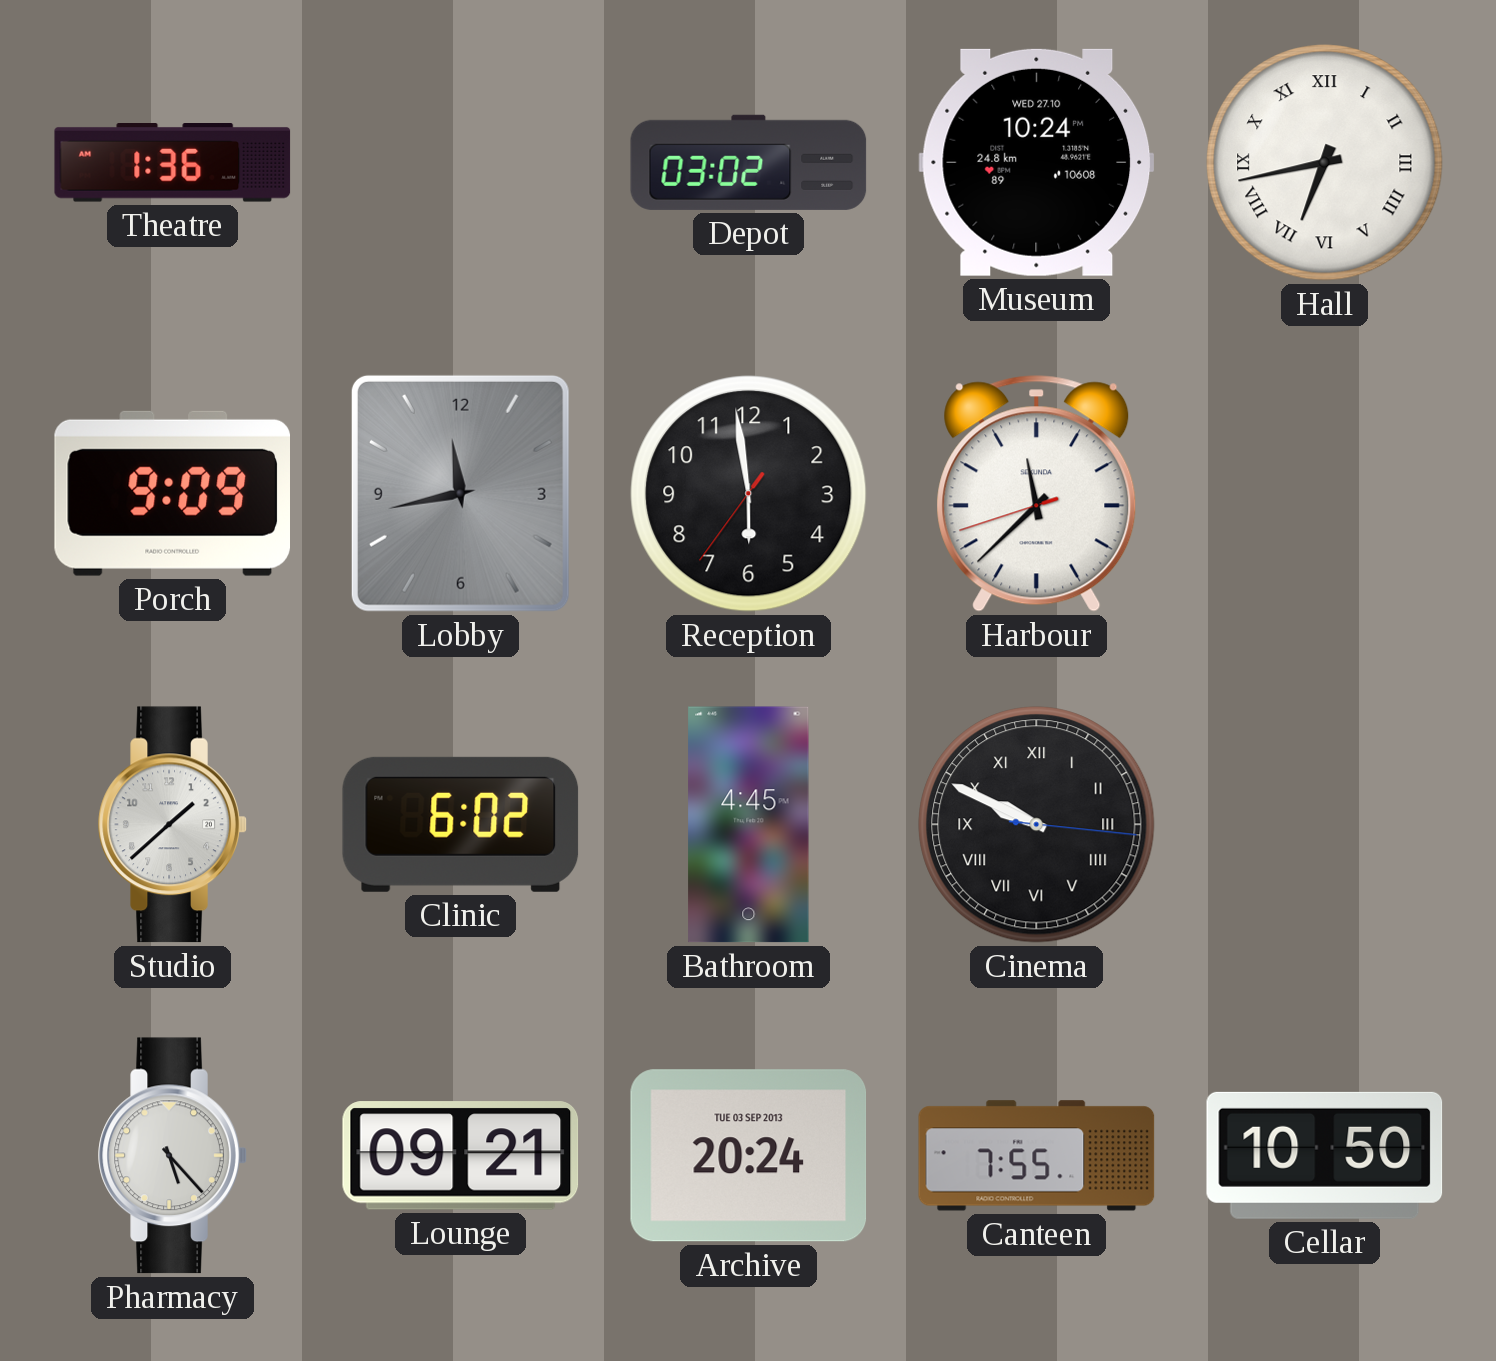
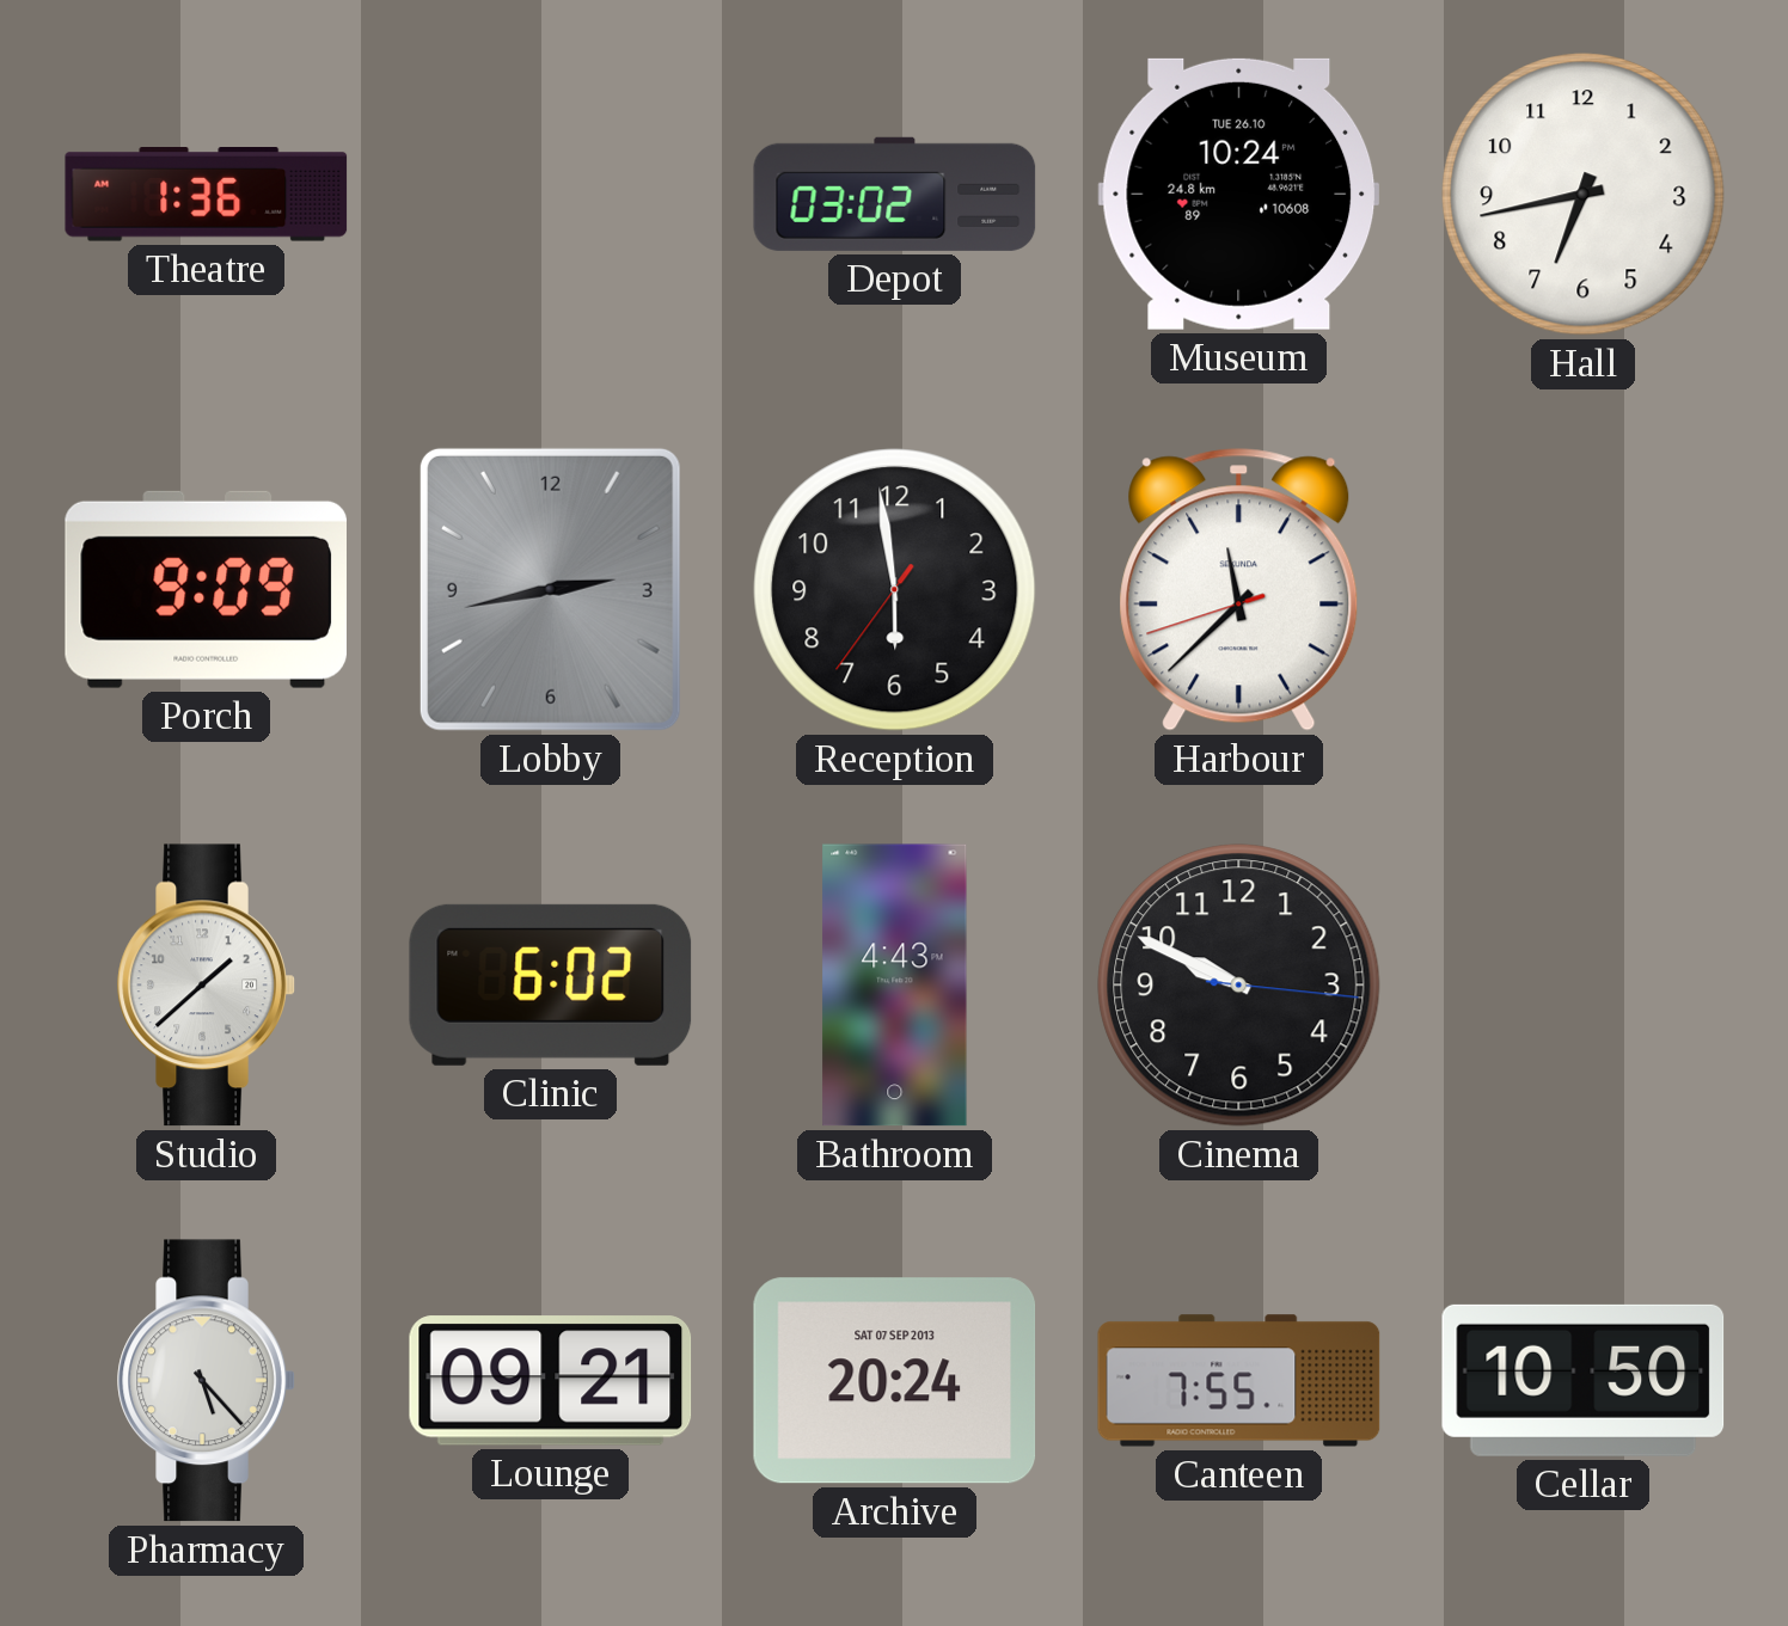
Museum date: WED 27.10 -> TUE 26.10 (1239, 194)
Hall numerals: Roman -> Arabic (1584, 195)
Lobby: 11:43 -> 2:43 (550, 589)
Bathroom: 4:45 -> 4:43 (895, 986)
Cinema numerals: Roman -> Arabic (1239, 986)
Archive date: TUE 03 SEP 2013 -> SAT 07 SEP 2013 (895, 1381)
